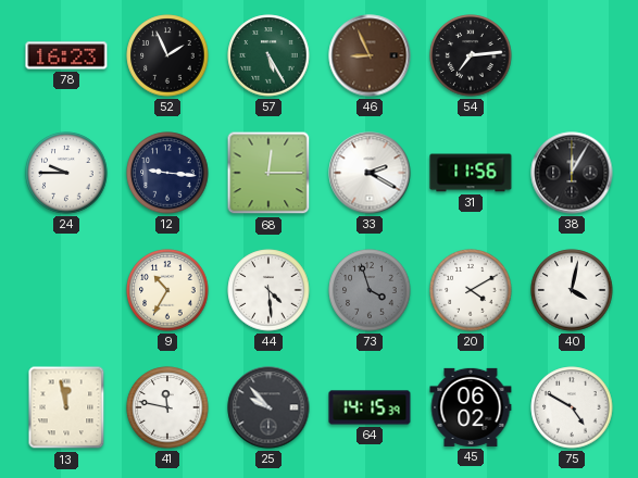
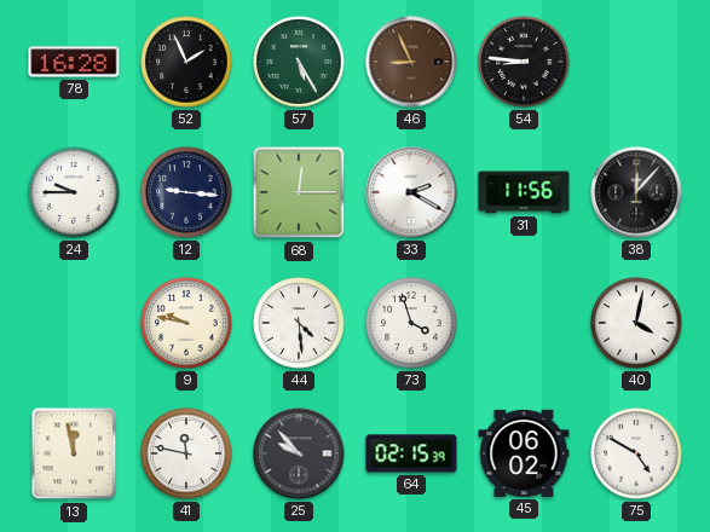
78: 16:23 -> 16:28 (74, 62)
54: 7:14 -> 8:46 (524, 62)
38: 12:05 -> 12:07 (636, 192)
9: 10:35 -> 9:47 (186, 323)
73 dial: grey -> white (411, 323)
20: 4:10 -> none (471, 290)
64: 14:15 -> 02:15 (411, 453)
